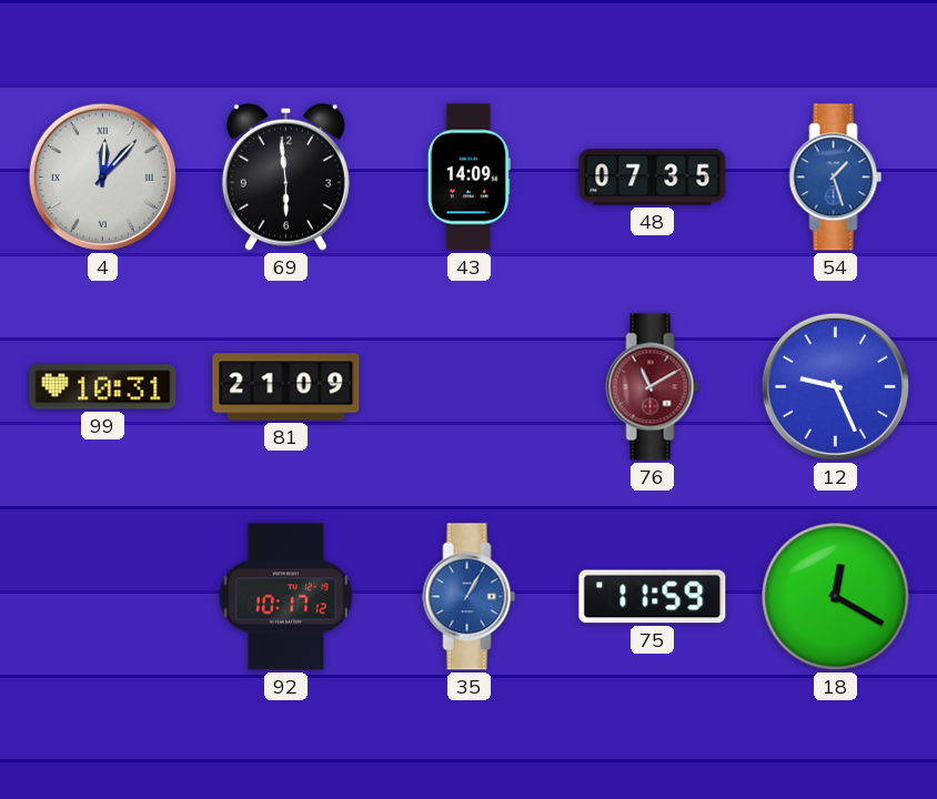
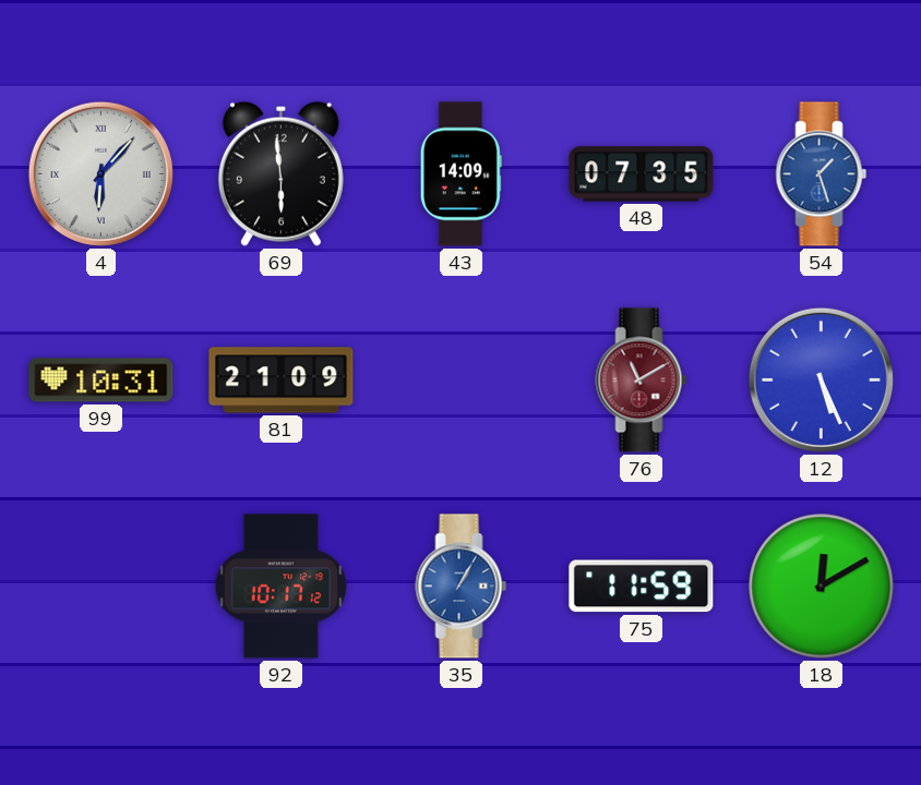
4: 12:07 -> 6:07 (100, 173)
12: 9:26 -> 5:26 (821, 379)
18: 12:20 -> 12:10 (822, 587)
